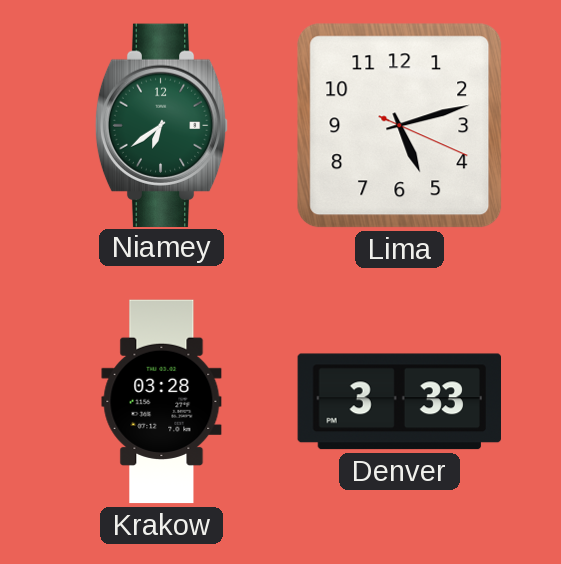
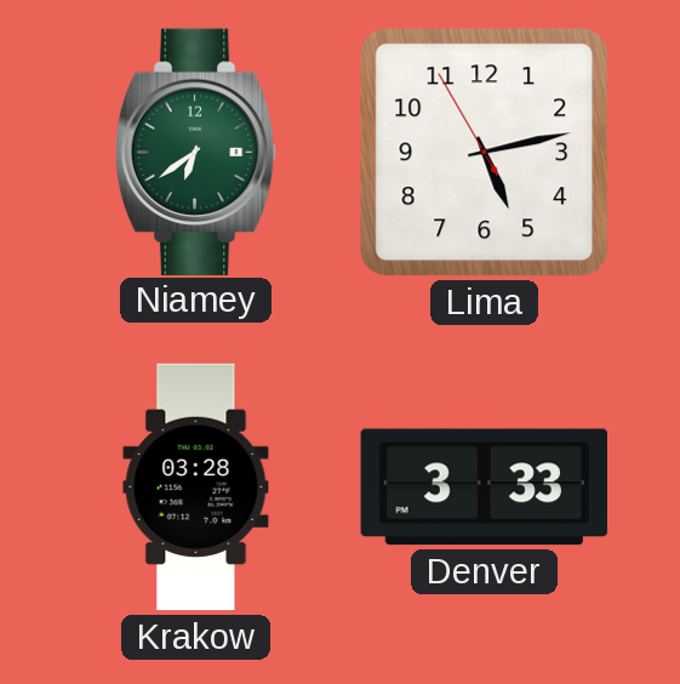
Lima: 5:12:19 -> 5:12:55 (485, 153)
